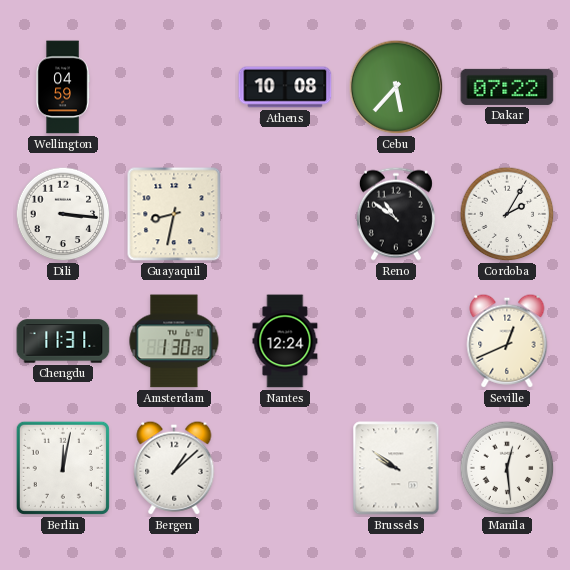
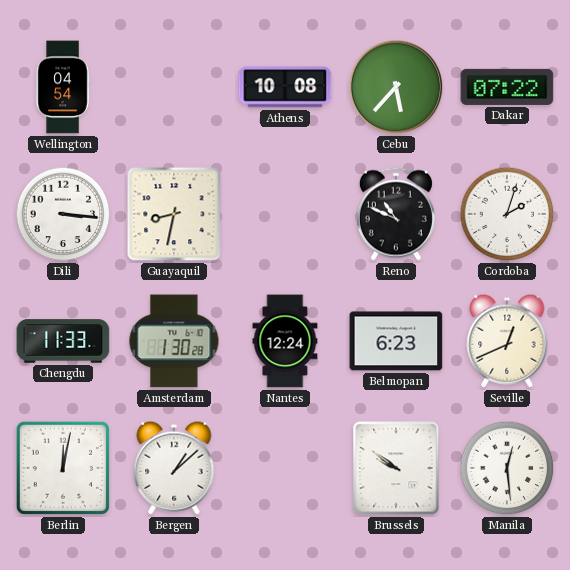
Wellington: 04:59 -> 04:54 (63, 87)
Reno: 10:51 -> 10:49 (396, 214)
Cordoba: 2:05 -> 2:03 (507, 214)
Chengdu: 11:31 -> 11:33 (63, 341)
Belmopan: none -> 6:23 (396, 341)
